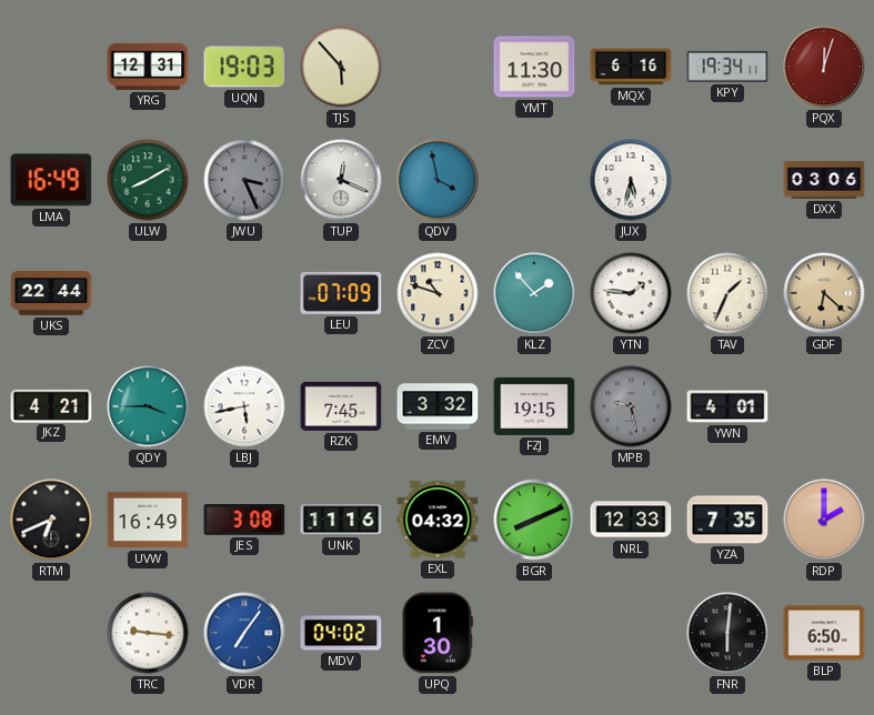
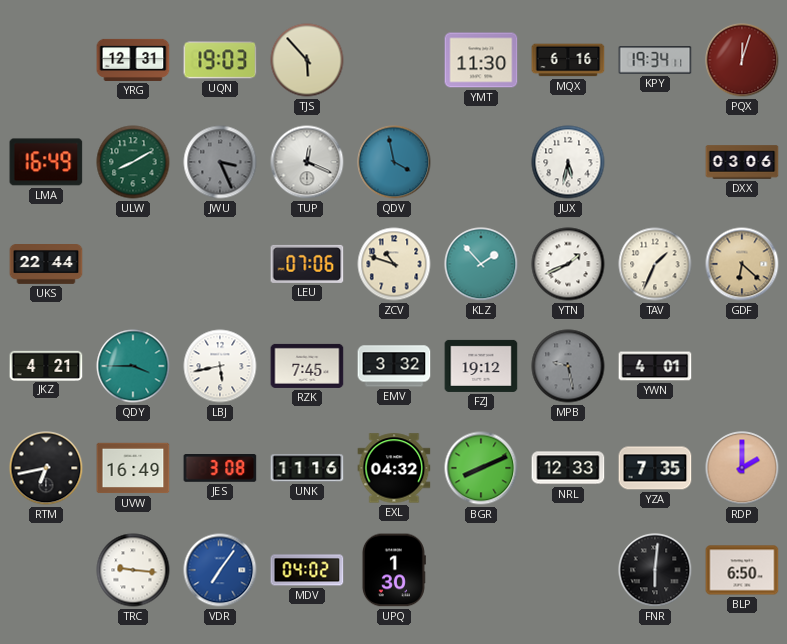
LEU: 07:09 -> 07:06 (307, 264)
YTN: 1:46 -> 1:41 (568, 264)
FZJ: 19:15 -> 19:12 (481, 366)
RTM: 6:41 -> 6:43 (46, 468)
